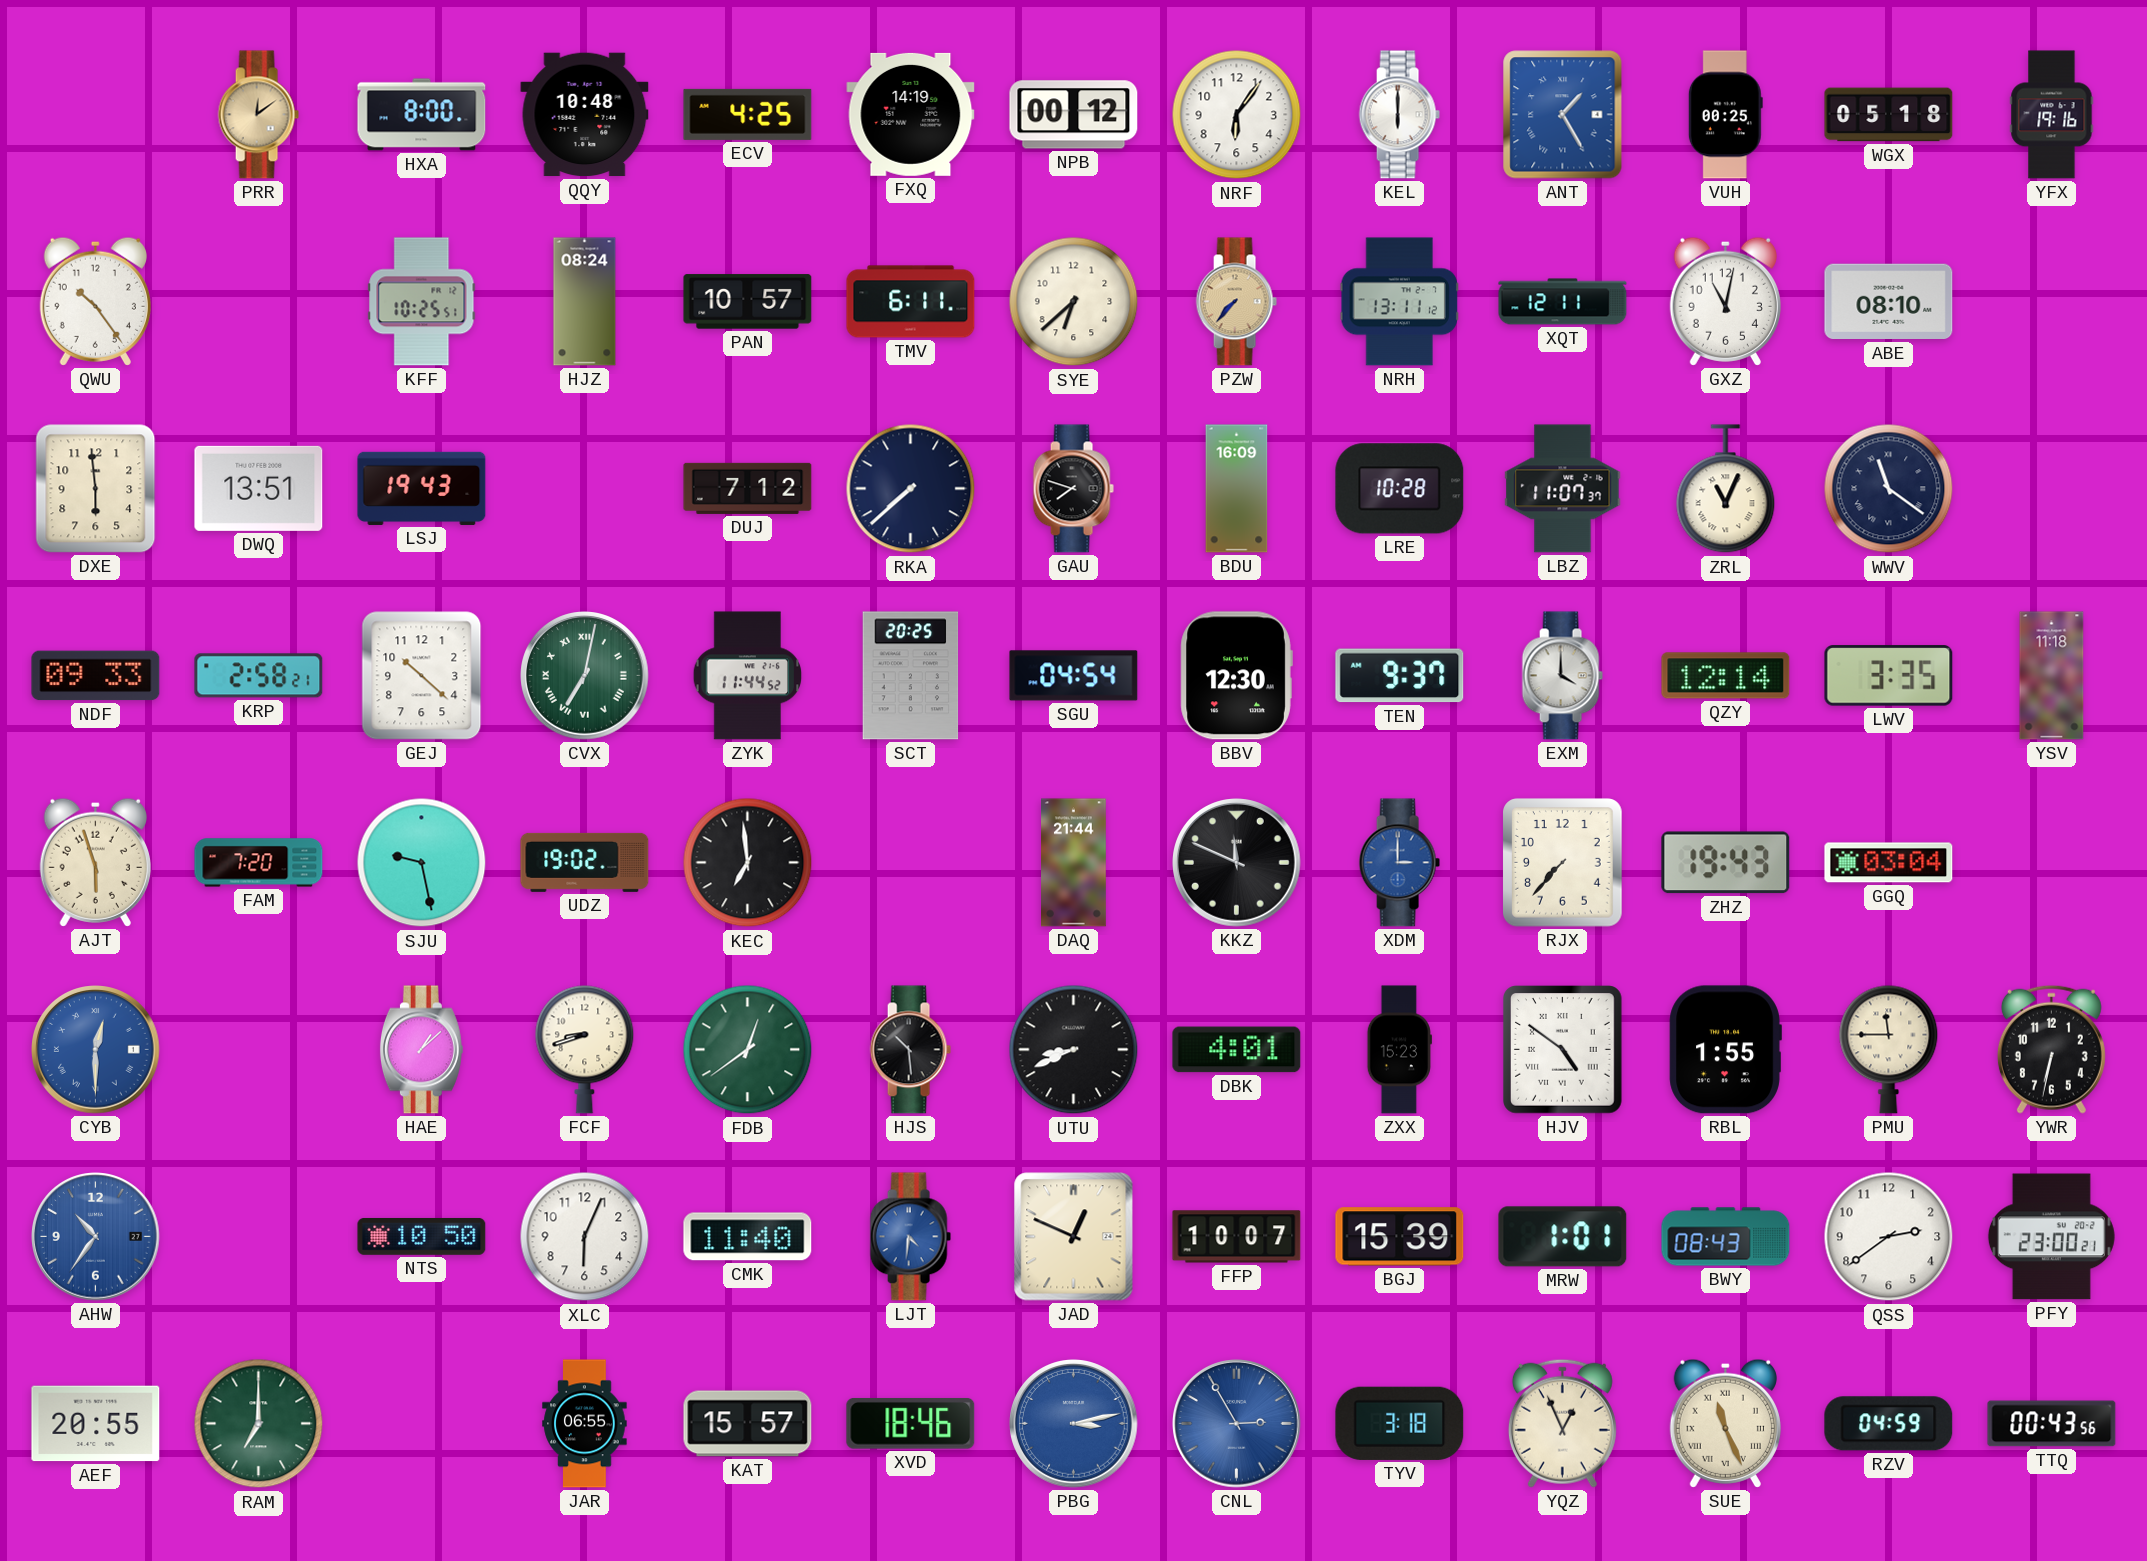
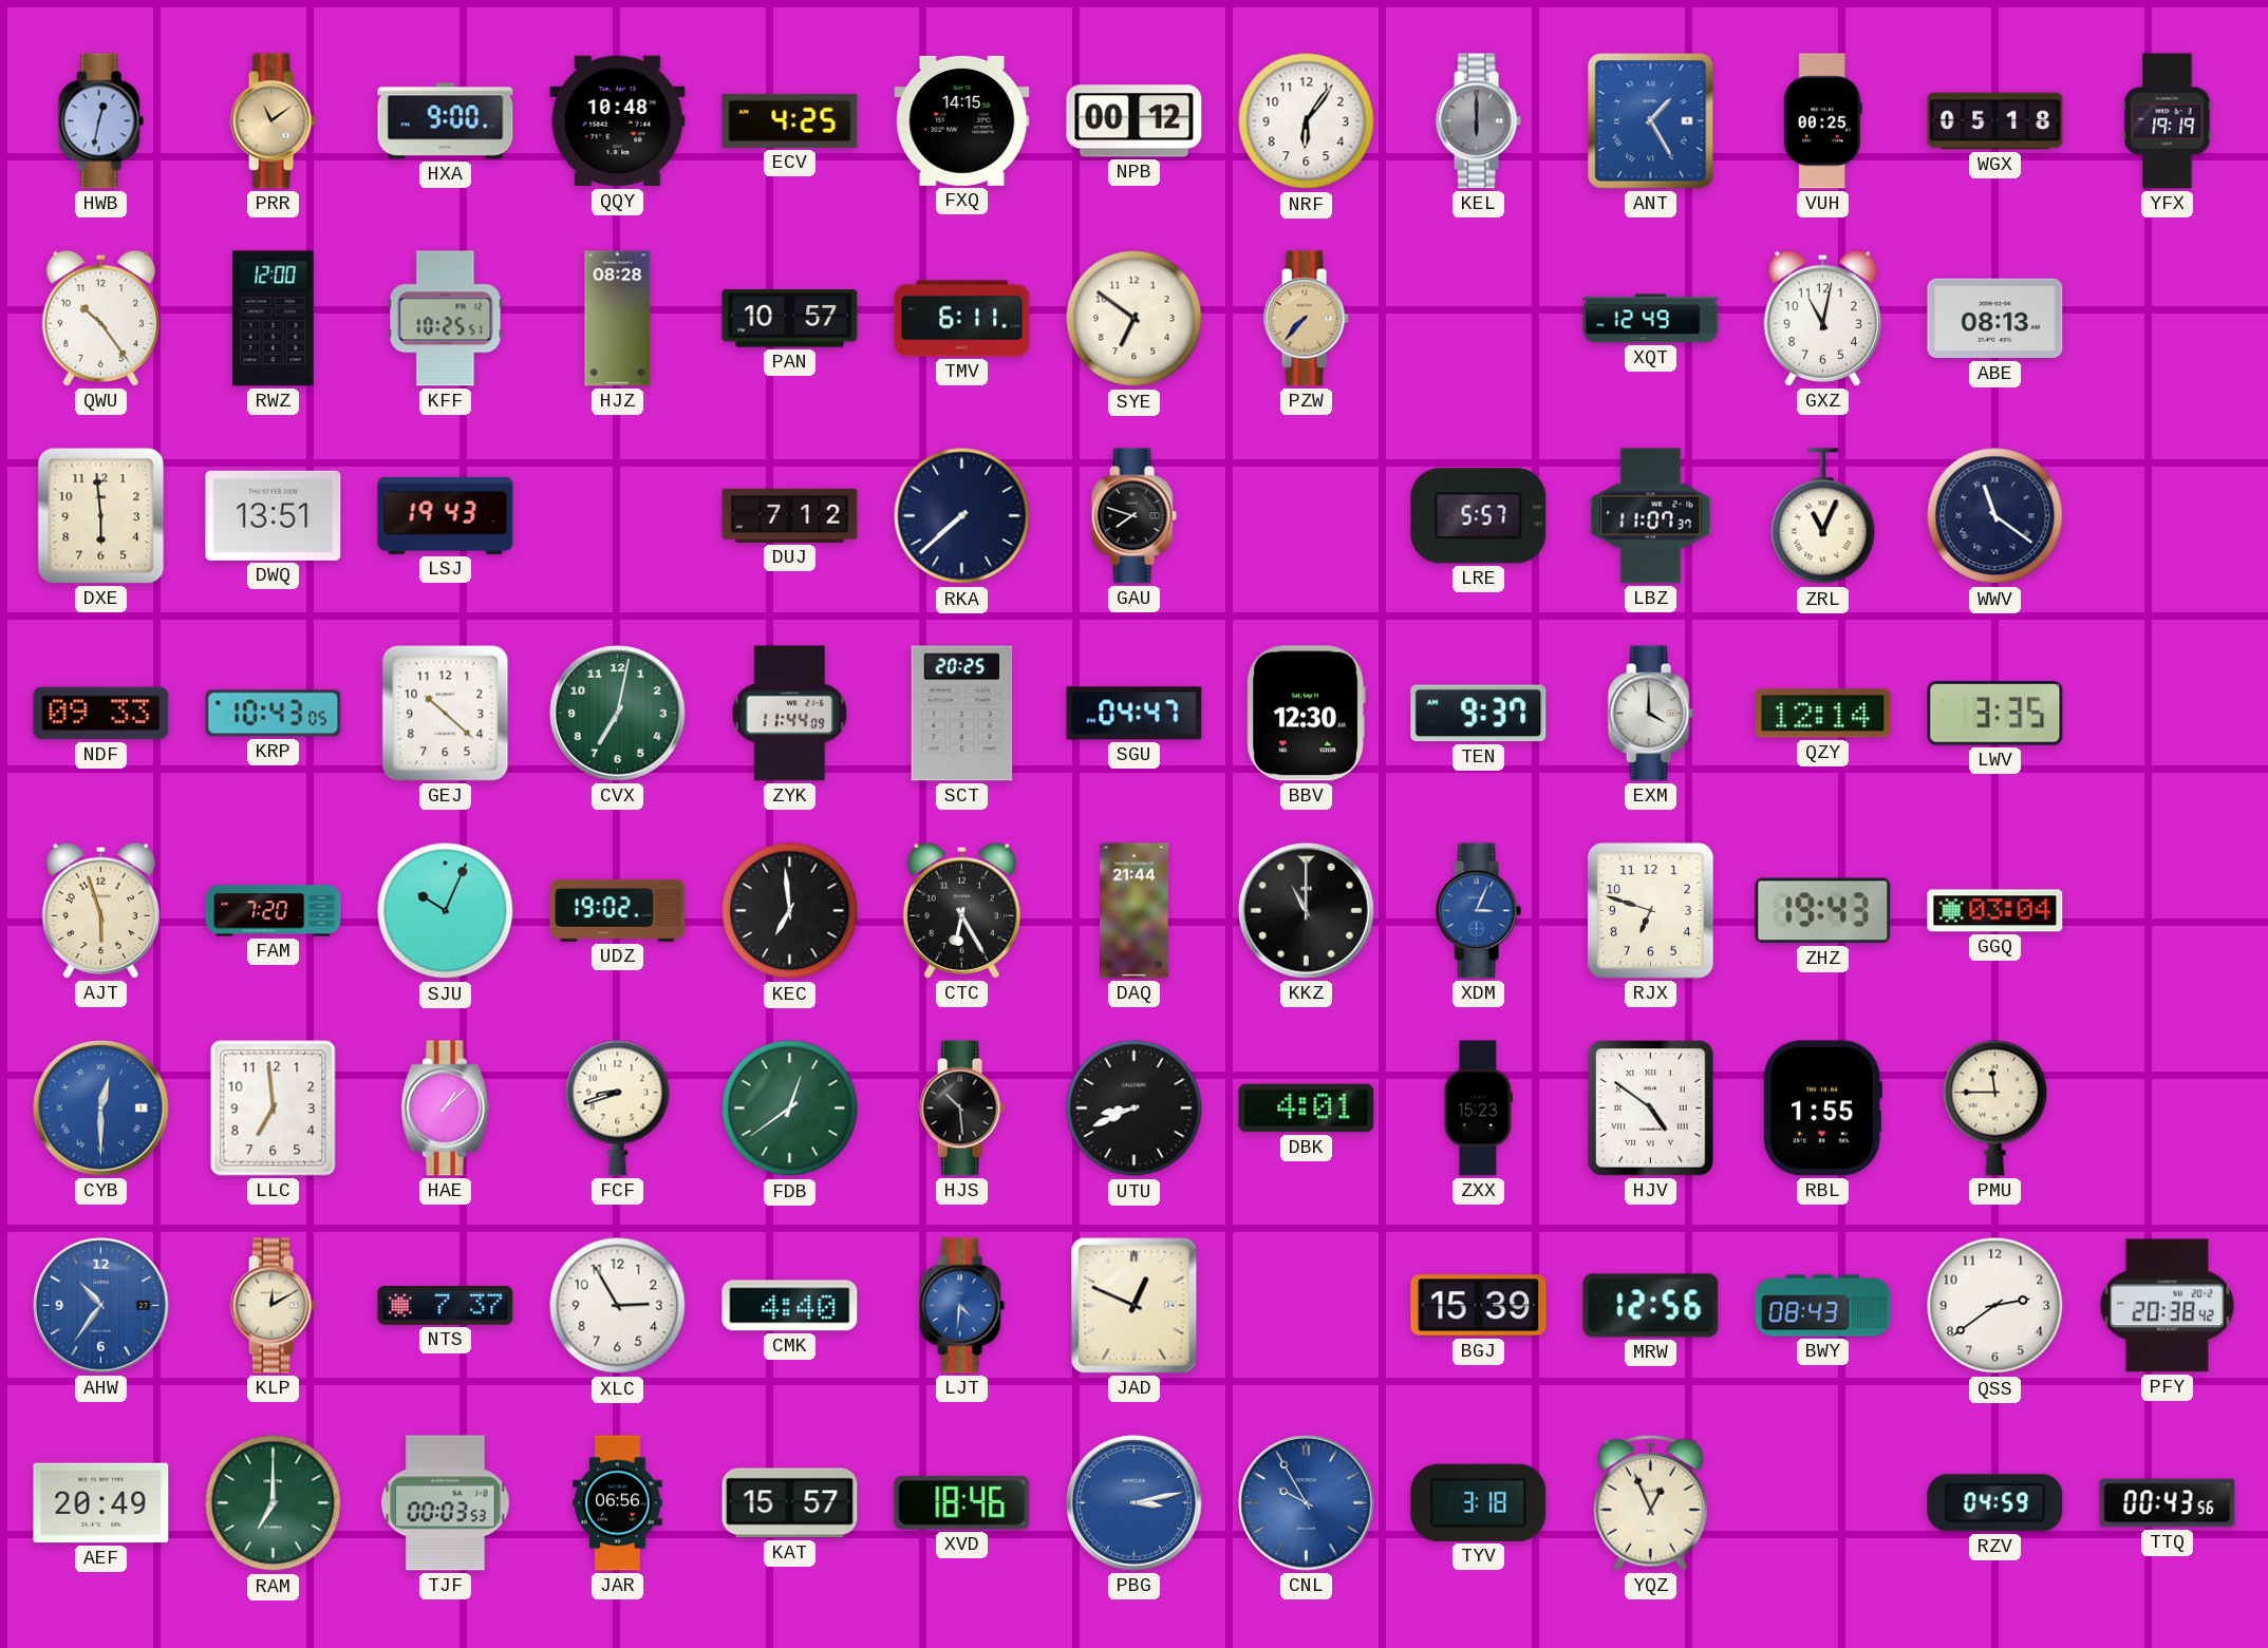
HWB: none -> 12:32 (100, 121)
PRR: 12:09 -> 11:09 (273, 121)
HXA: 8:00 -> 9:00 (446, 121)
FXQ: 14:19 -> 14:15 (962, 120)
KEL dial: white -> grey (1478, 121)
YFX: 19:16 -> 19:19 (2168, 121)
RWZ: none -> 12:00 (274, 319)
HJZ: 08:24 -> 08:28 (618, 319)
SYE: 6:38 -> 6:51 (1135, 319)
NRH: 13:11 -> none (1399, 302)
XQT: 12:11 -> 12:49 (1651, 319)
ABE: 08:10 -> 08:13 (1995, 319)
BDU: 16:09 -> none (1237, 489)
LRE: 10:28 -> 5:57 (1479, 516)
KRP: 2:58 -> 10:43 (274, 714)
CVX numerals: Roman -> Arabic (618, 714)
ZYK: 11:44:52 -> 11:44:09 (790, 714)
SGU: 04:54 -> 04:47 (1135, 714)
YSV: 11:18 -> none (2052, 676)
SJU: 9:28 -> 10:04 (446, 911)
CTC: none -> 6:25 (961, 910)
KKZ: 11:49 -> 11:00 (1307, 911)
XDM: 3:00 -> 3:04 (1478, 911)
RJX: 7:37 -> 6:48 (1651, 911)
LLC: none -> 6:59 (274, 1109)
YWR: 6:32 -> none (2051, 1049)
KLP: none -> 12:10 (273, 1306)
NTS: 10:50 -> 7:37 (446, 1305)
XLC: 6:04 -> 2:55 (618, 1306)
CMK: 11:40 -> 4:40 (790, 1306)
FFP: 10:07 -> none (1237, 1237)
MRW: 1:01 -> 12:56 (1651, 1306)
PFY: 23:00 -> 20:38 (2167, 1306)
AEF: 20:55 -> 20:49 (101, 1503)
TJF: none -> 00:03 (446, 1503)
JAR: 06:55 -> 06:56 (618, 1503)
CNL: 2:55 -> 9:55 (1307, 1503)
SUE: 11:26 -> none (1725, 1423)
